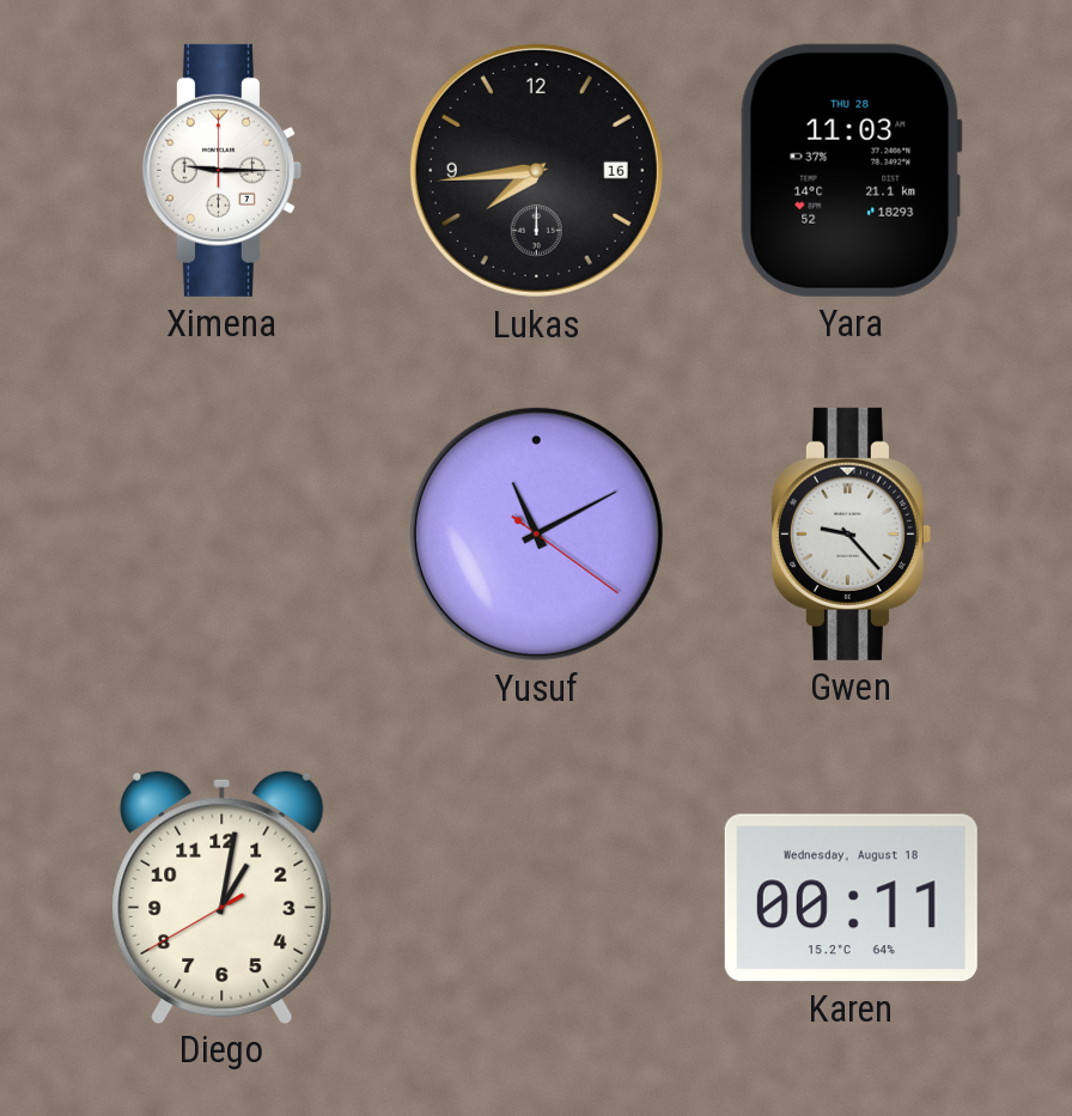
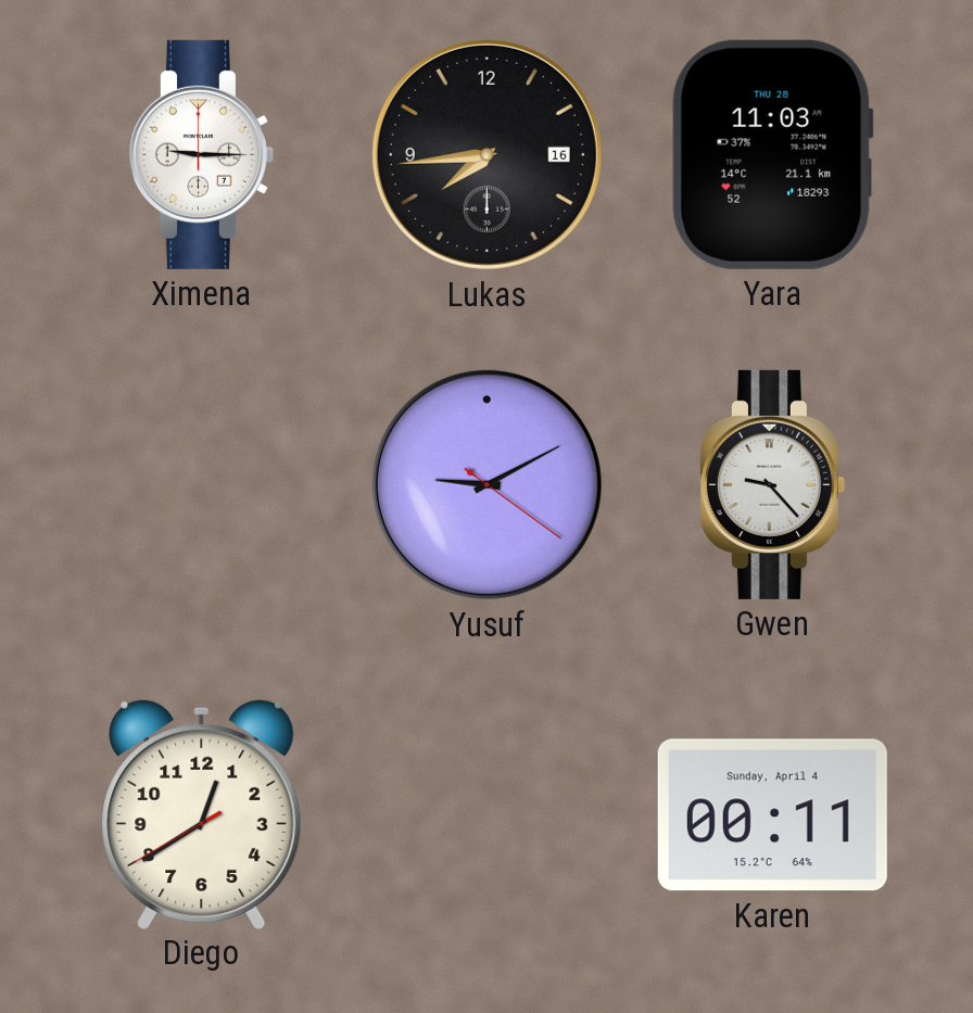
Yusuf: 11:10 -> 9:10 (486, 484)
Diego: 1:01 -> 12:39 (202, 813)
Karen date: Wednesday, August 18 -> Sunday, April 4 (772, 815)
